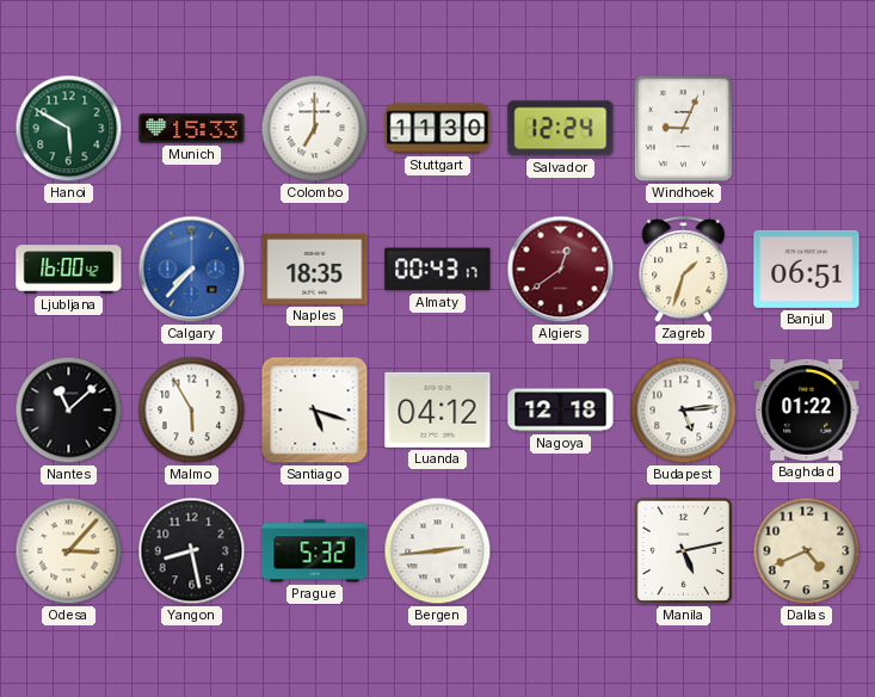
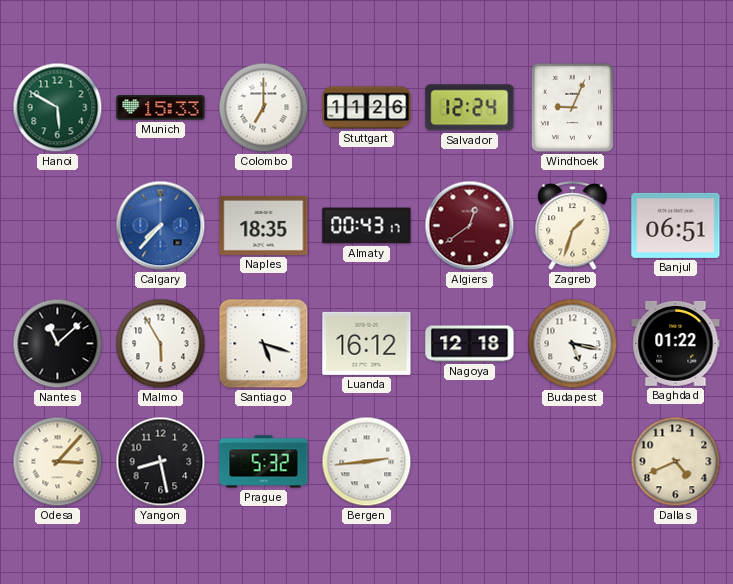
Stuttgart: 11:30 -> 11:26 (367, 108)
Ljubljana: 16:00 -> none (69, 270)
Luanda: 04:12 -> 16:12 (367, 343)
Budapest: 5:14 -> 5:17 (573, 344)
Manila: 5:13 -> none (683, 550)
